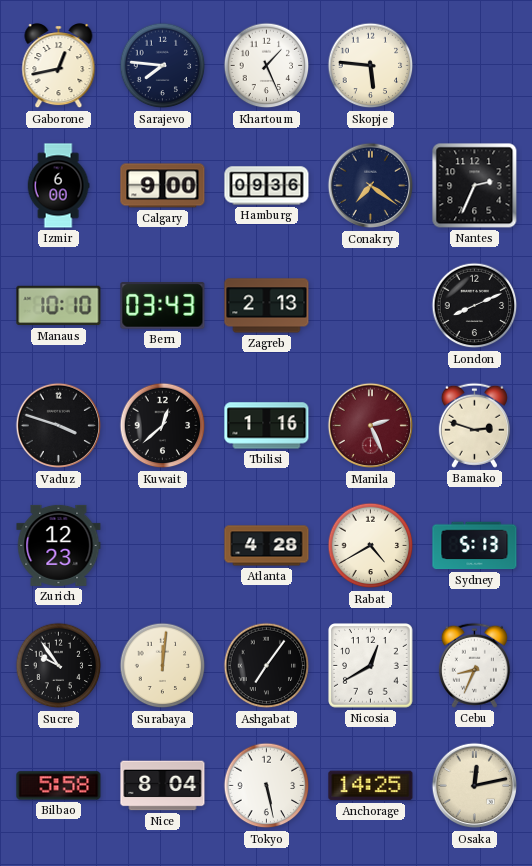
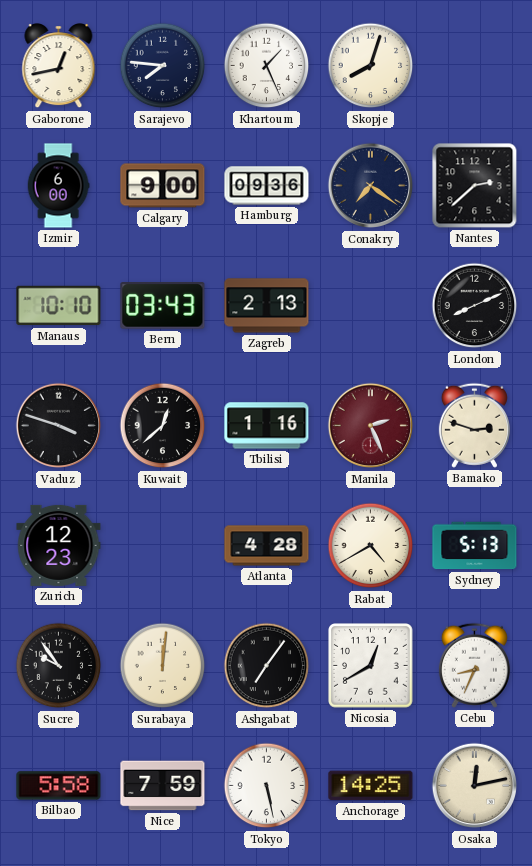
Skopje: 5:46 -> 8:03 (371, 66)
Nantes: 2:34 -> 2:38 (475, 186)
Nice: 8:04 -> 7:59 (163, 786)
